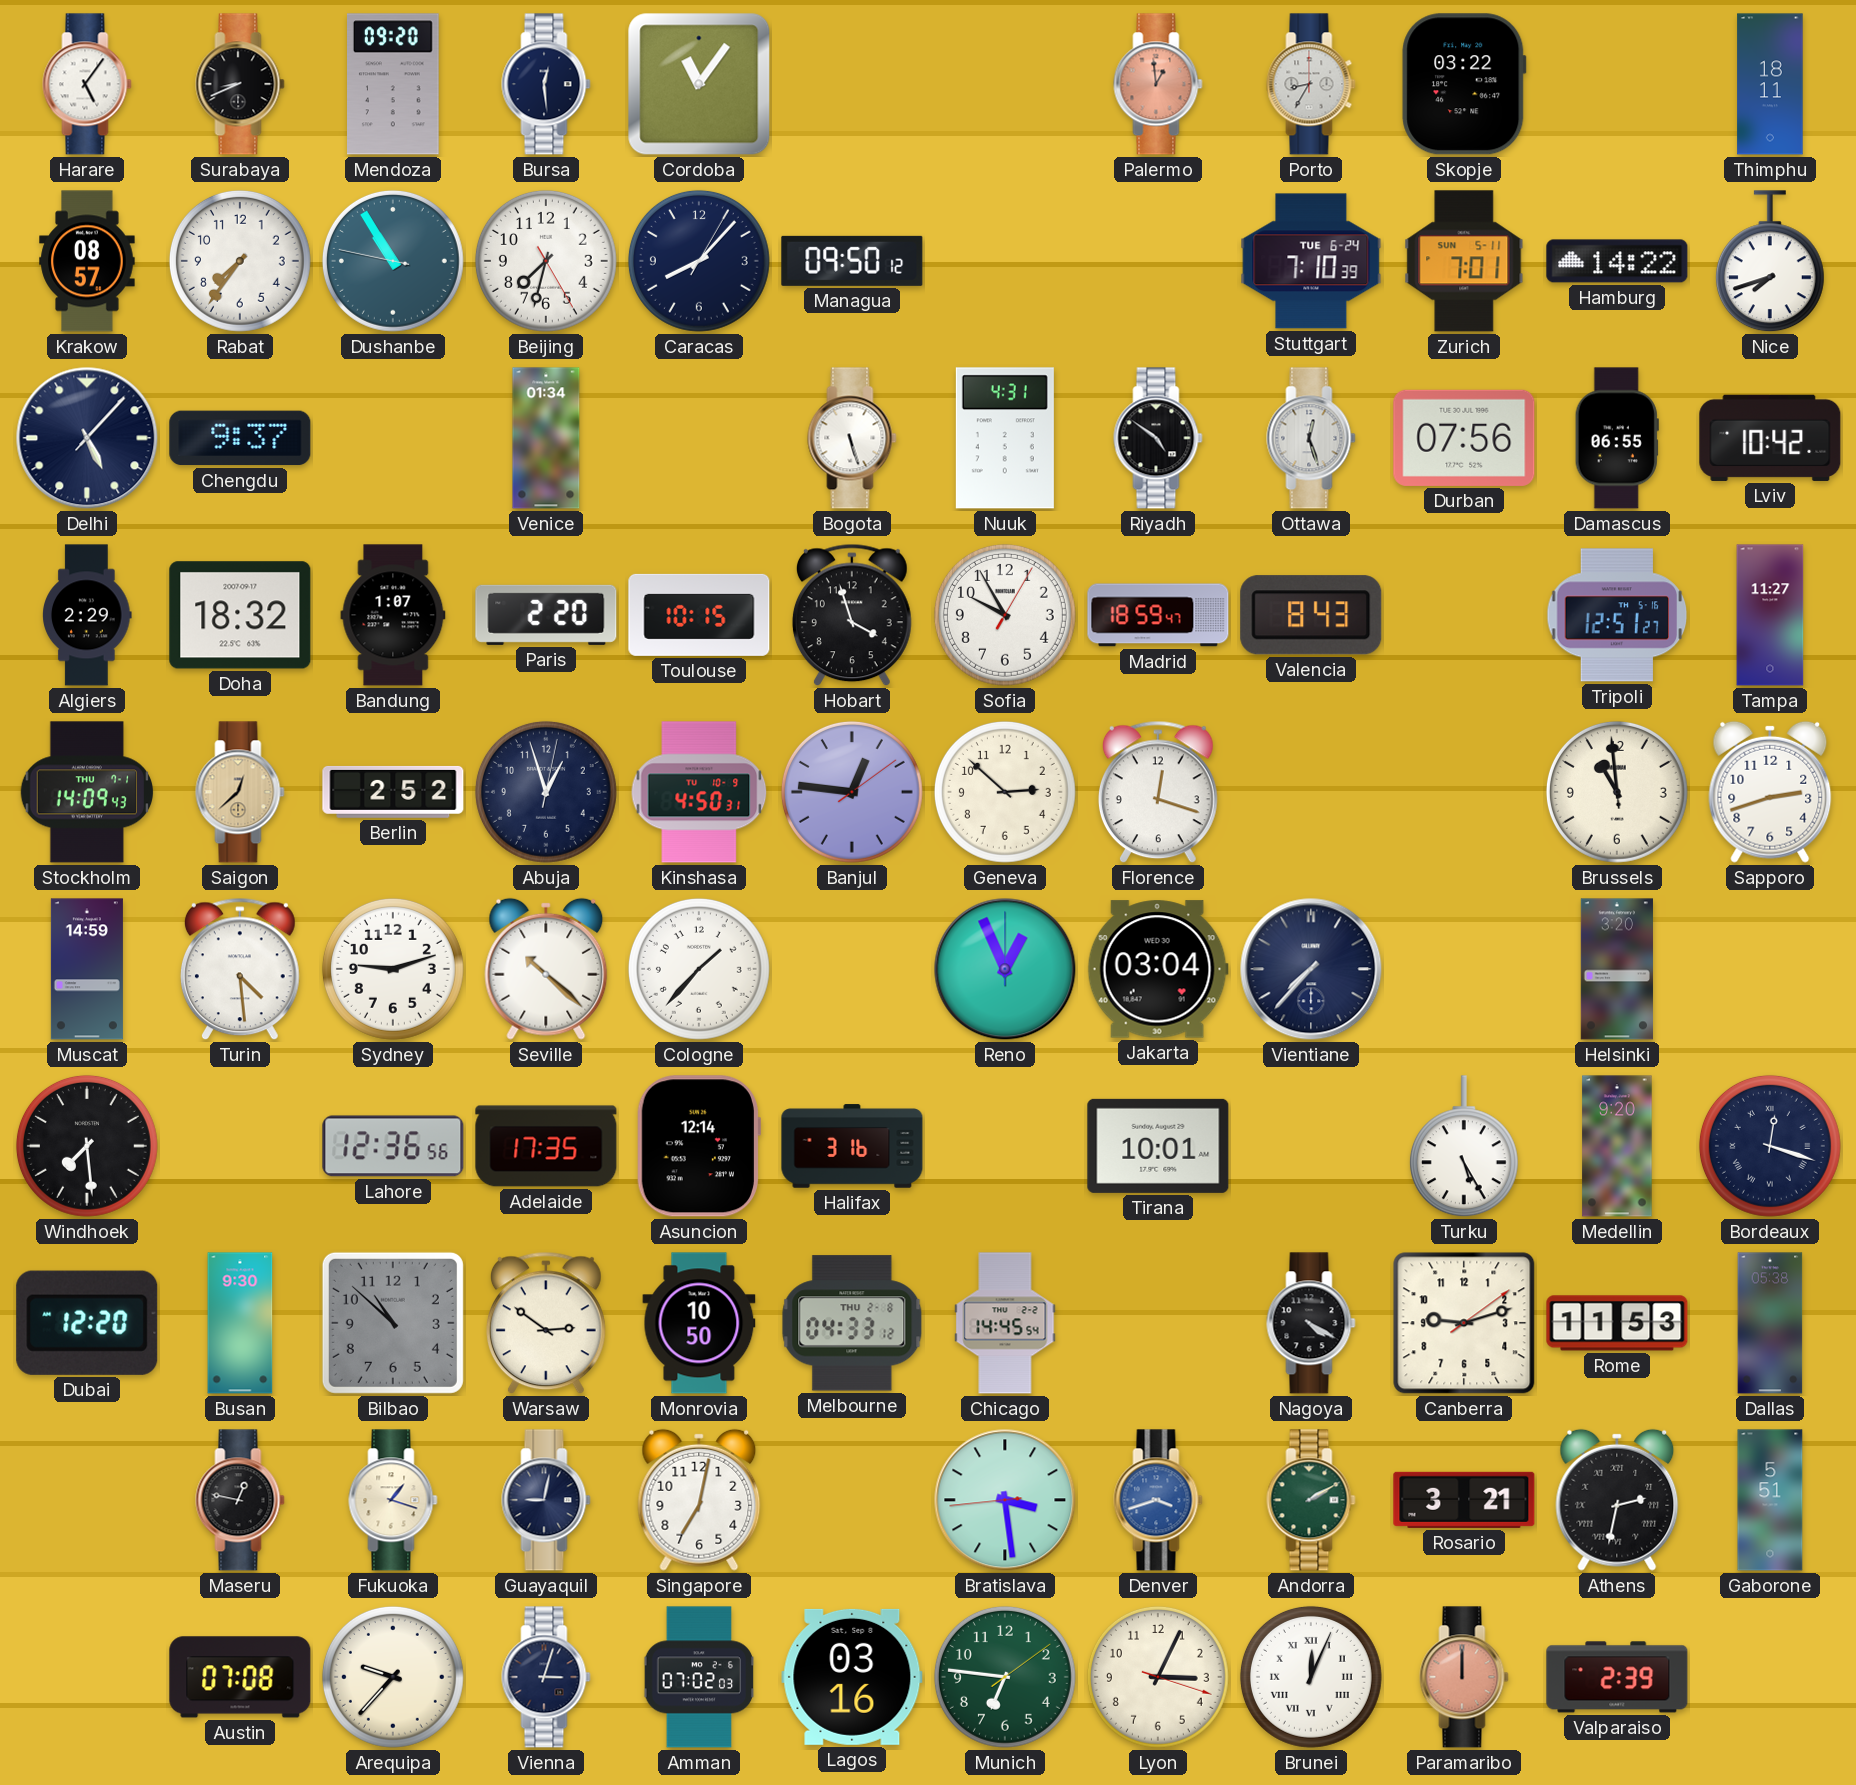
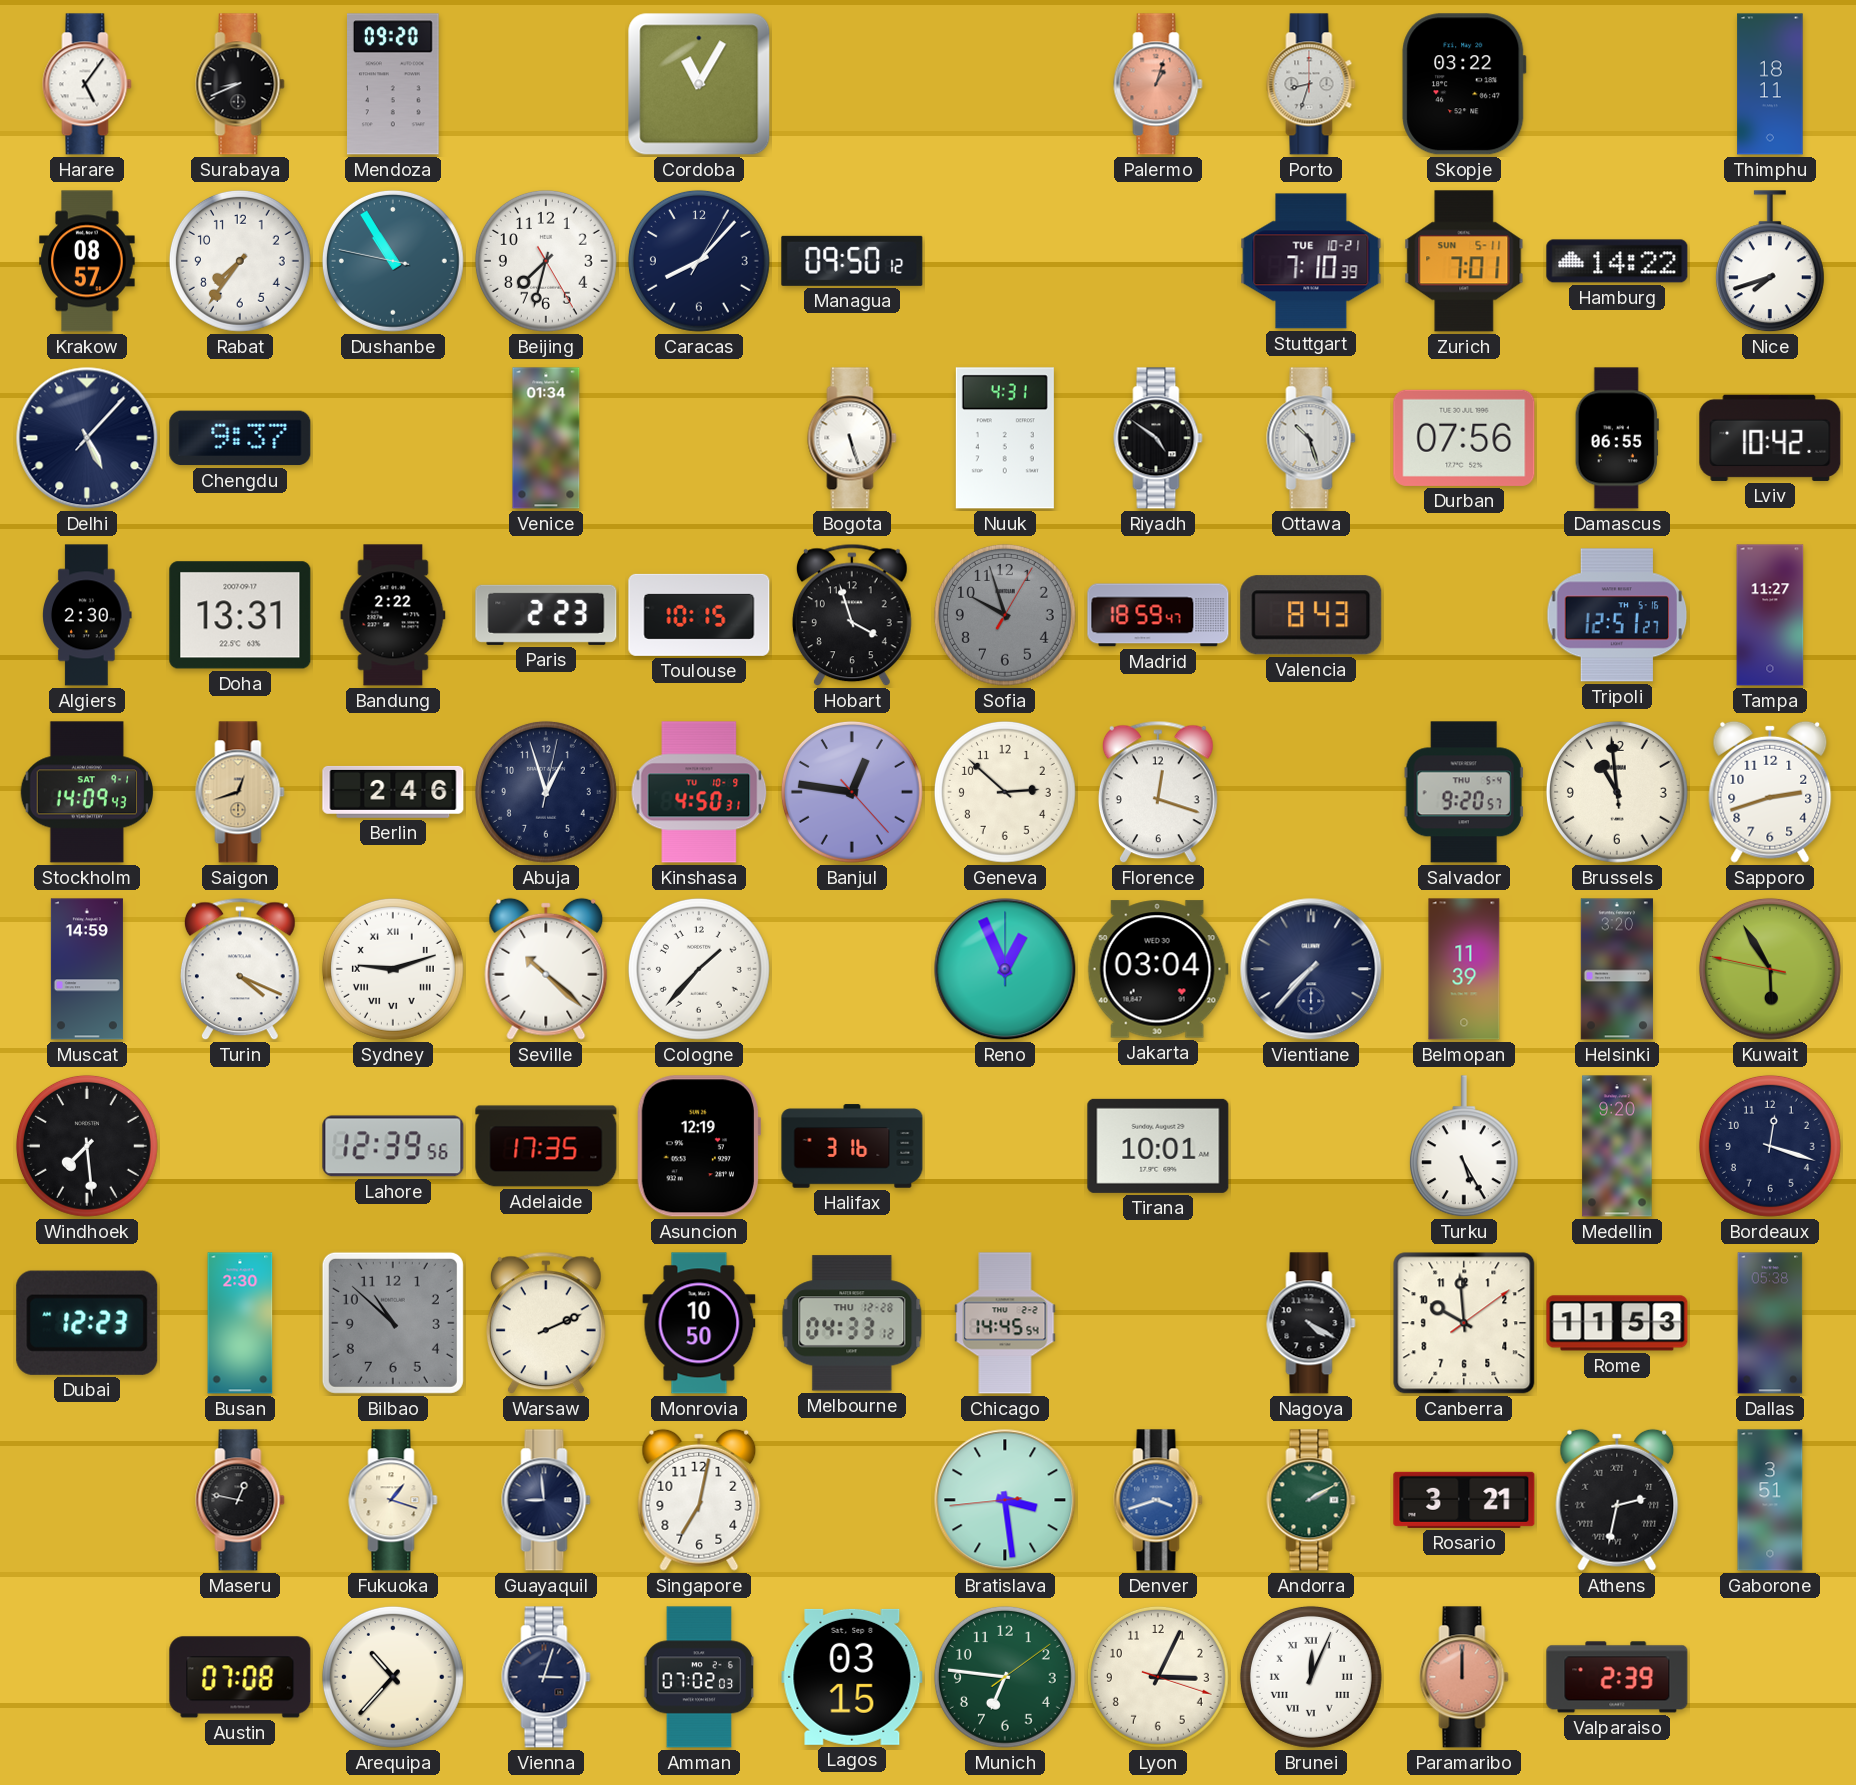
Bursa: 12:29 -> none (546, 84)
Cordoba: 11:06 -> 11:05 (699, 84)
Palermo: 12:59 -> 1:03 (1158, 84)
Porto: 8:35 -> 8:33 (1311, 84)
Stuttgart date: TUE 6-24 -> TUE 10-21 (1311, 261)
Ottawa: 12:27 -> 10:27 (1311, 438)
Algiers: 2:29 -> 2:30 (87, 615)
Doha: 18:32 -> 13:31 (240, 615)
Bandung: 1:07 -> 2:22 (393, 615)
Paris: 2:20 -> 2:23 (546, 615)
Sofia: 9:55 -> 9:57 (1005, 615)
Sofia dial: white -> grey (1005, 615)
Stockholm date: THU 7-1 -> SAT 9-1 (86, 792)
Saigon: 12:38 -> 12:42 (240, 792)
Berlin: 2:52 -> 2:46 (393, 792)
Banjul: 12:46:09 -> 12:46:23 (852, 792)
Salvador: none -> 9:20 (1464, 792)
Turin: 4:29 -> 4:19 (240, 969)
Sydney numerals: Arabic -> Roman (393, 969)
Belmopan: none -> 11:39 (1464, 969)
Kuwait: none -> 5:54 (1770, 969)
Lahore: 12:36 -> 12:39 (393, 1146)
Asuncion: 12:14 -> 12:19 (698, 1146)
Bordeaux numerals: Roman -> Arabic (1770, 1146)
Dubai: 12:20 -> 12:23 (87, 1323)
Busan: 9:30 -> 2:30 (240, 1323)
Warsaw: 2:51 -> 2:11 (546, 1323)
Melbourne date: THU 2-8 -> THU 12-28 (852, 1323)
Canberra: 9:12 -> 9:59 (1464, 1323)
Guayaquil: 9:02 -> 8:59 (546, 1500)
Gaborone: 5:51 -> 3:51 (1770, 1500)
Arequipa: 9:37 -> 10:37 (393, 1677)
Lagos: 03:16 -> 03:15 (852, 1677)
